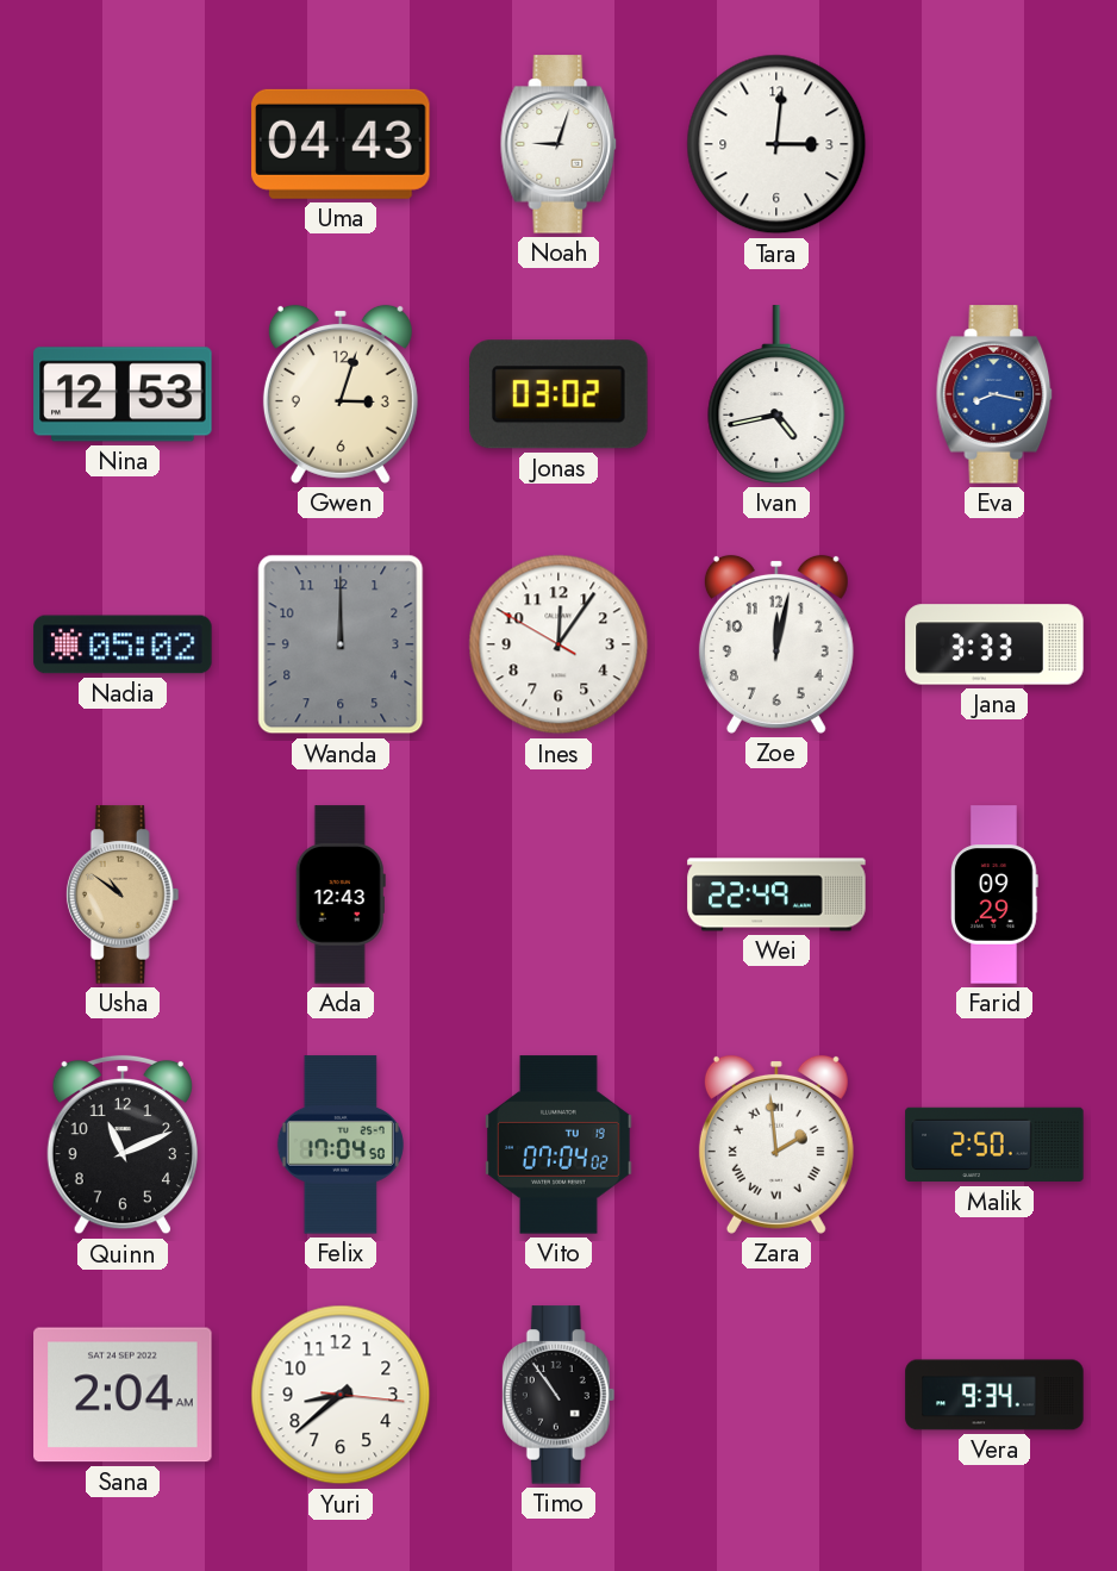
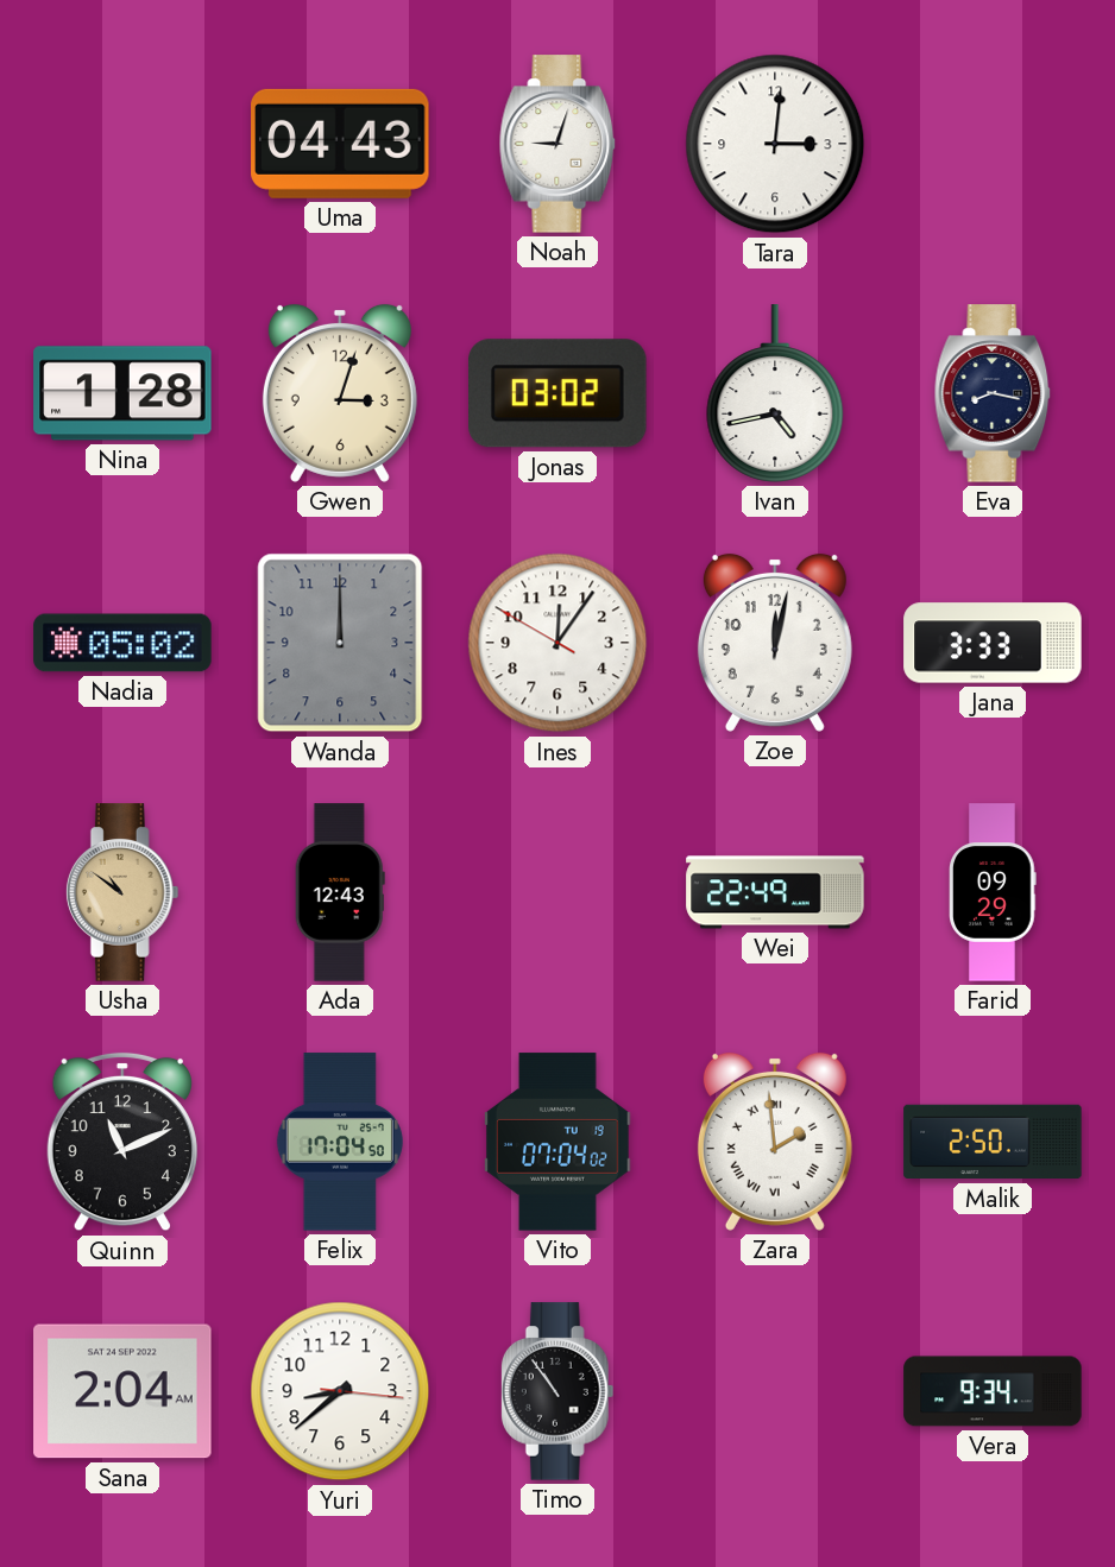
Nina: 12:53 -> 1:28 (122, 393)
Eva dial: blue -> navy (993, 393)
